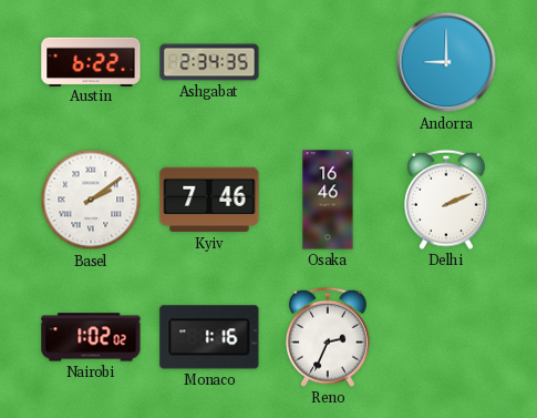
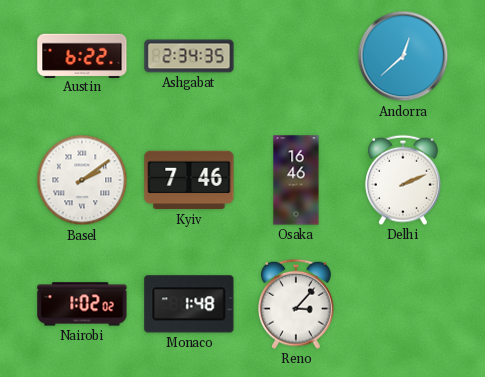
Andorra: 9:00 -> 12:38 (403, 56)
Monaco: 1:16 -> 1:48 (189, 304)
Reno: 2:34 -> 3:07 (296, 304)
